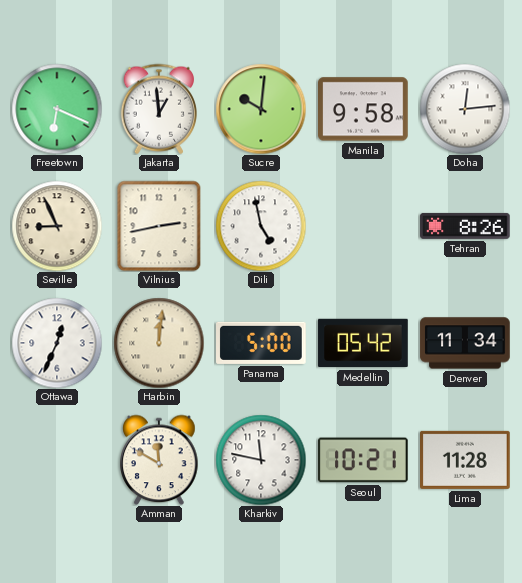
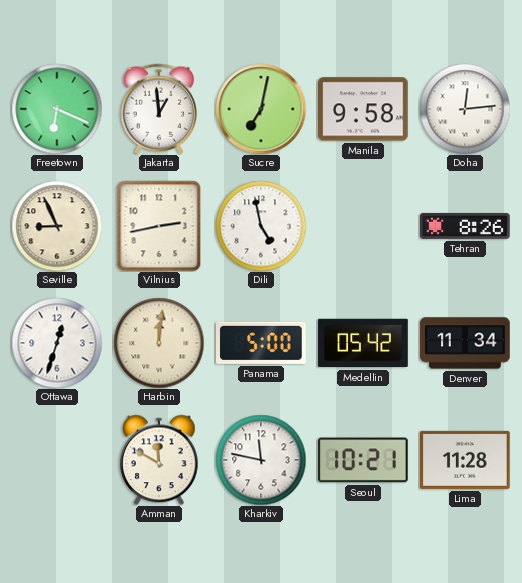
Sucre: 10:01 -> 7:02 (261, 109)
Ottawa: 12:34 -> 12:33 (57, 343)
